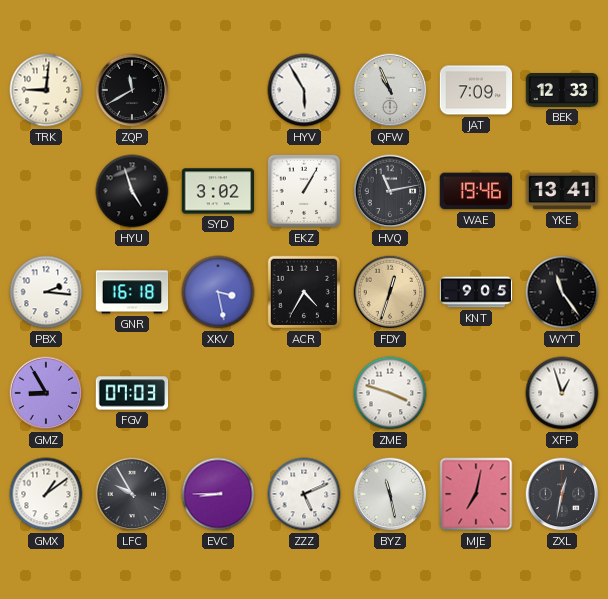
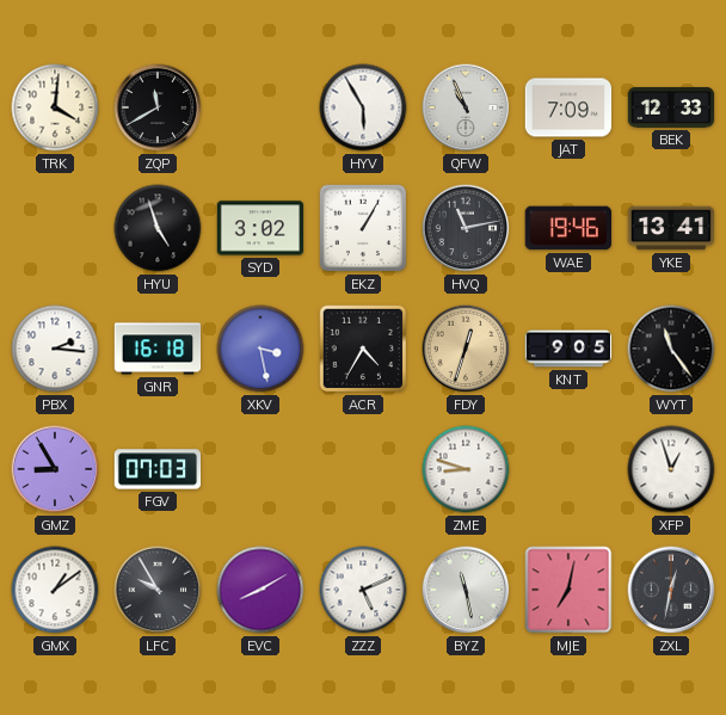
TRK: 9:01 -> 4:01 (55, 107)
ZME: 3:48 -> 8:48 (466, 469)
EVC: 8:45 -> 8:10 (260, 590)
